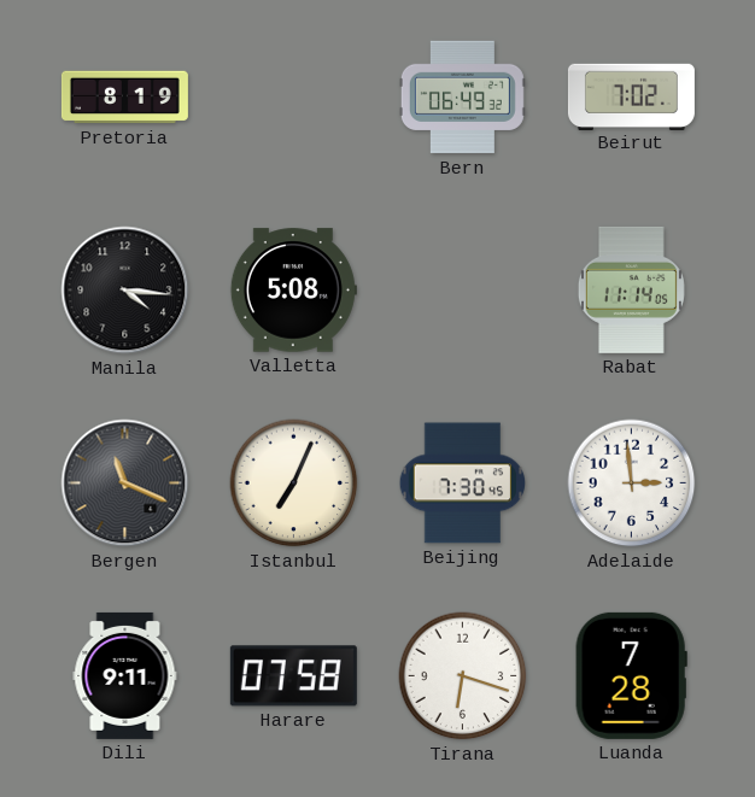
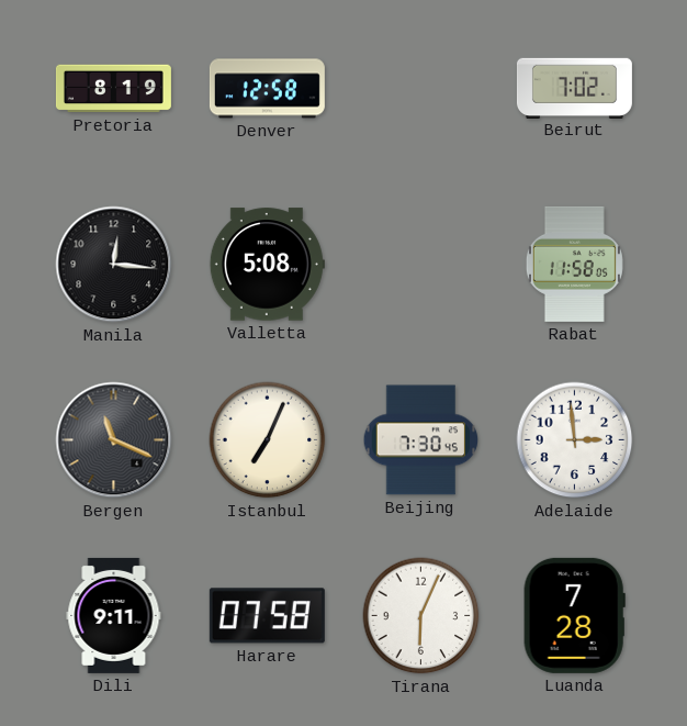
Denver: none -> 12:58 (267, 89)
Bern: 06:49 -> none (462, 98)
Manila: 4:16 -> 12:16 (114, 265)
Rabat: 11:14 -> 11:58 (574, 264)
Tirana: 6:18 -> 6:04 (421, 616)
